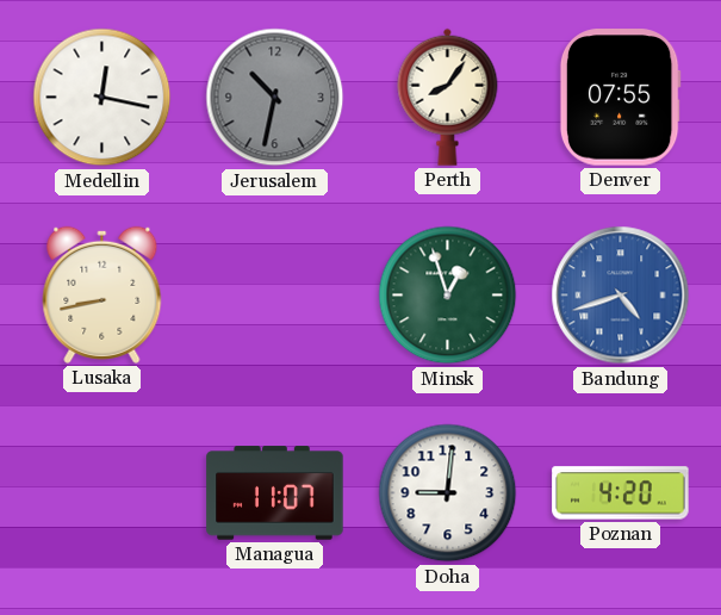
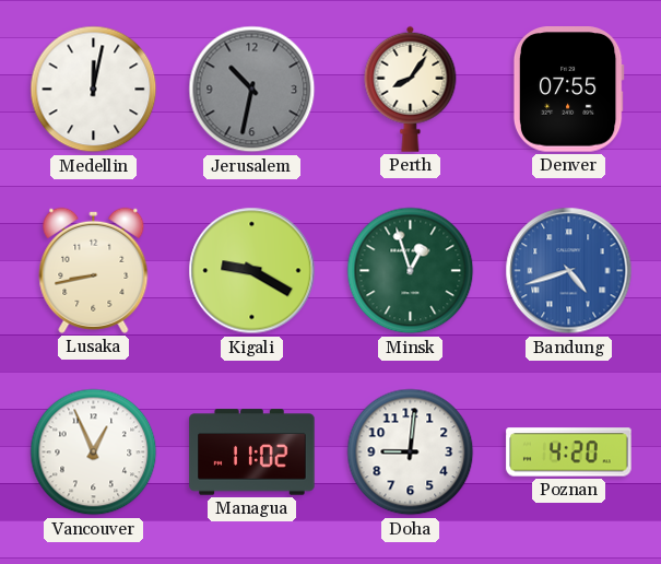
Medellin: 12:17 -> 12:02 (94, 90)
Kigali: none -> 9:20 (252, 271)
Vancouver: none -> 12:56 (94, 453)
Managua: 11:07 -> 11:02 (252, 453)
